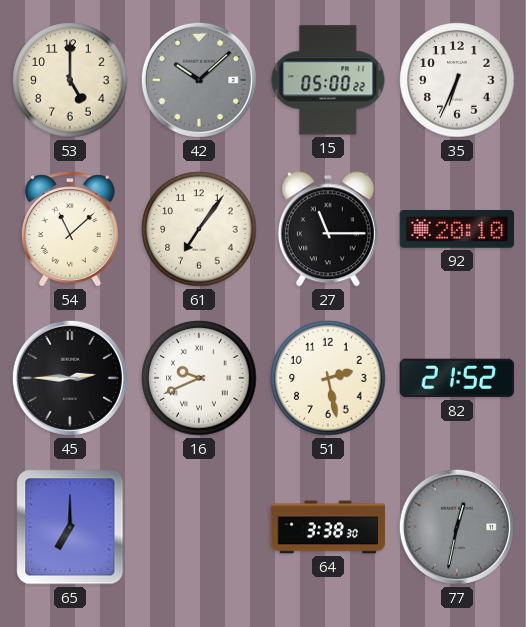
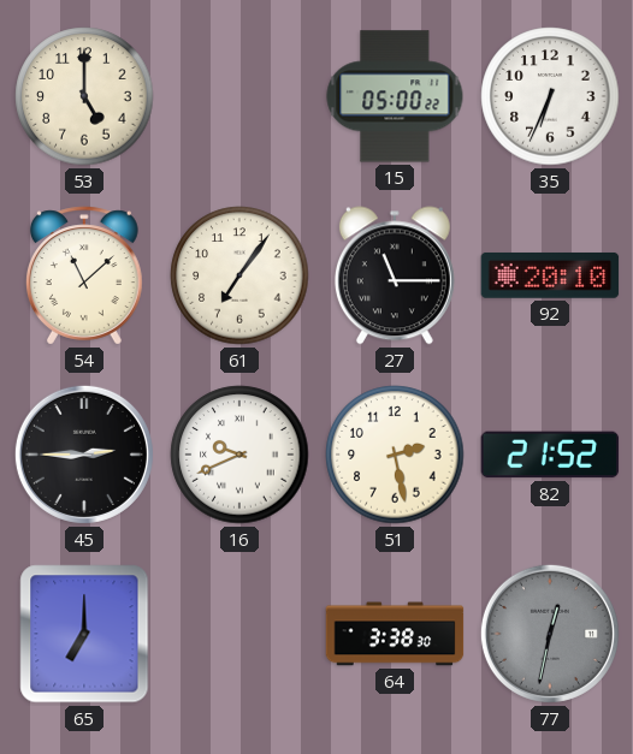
42: 10:08 -> none (199, 80)
